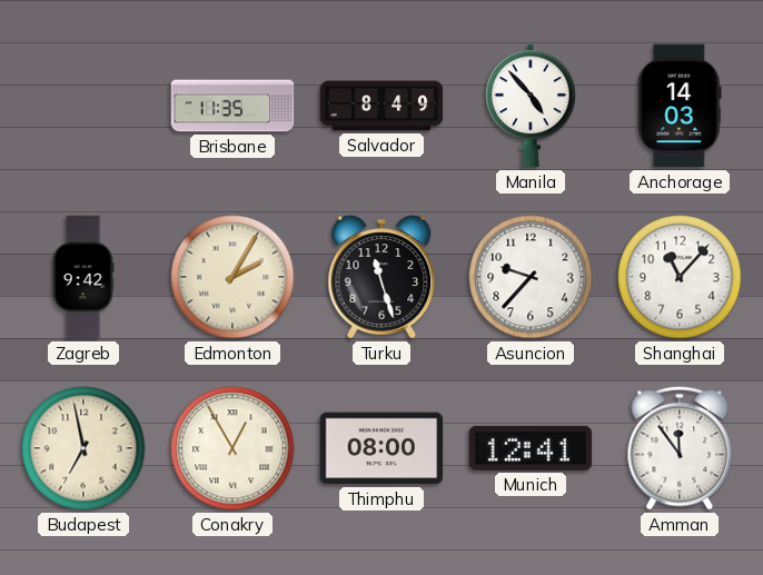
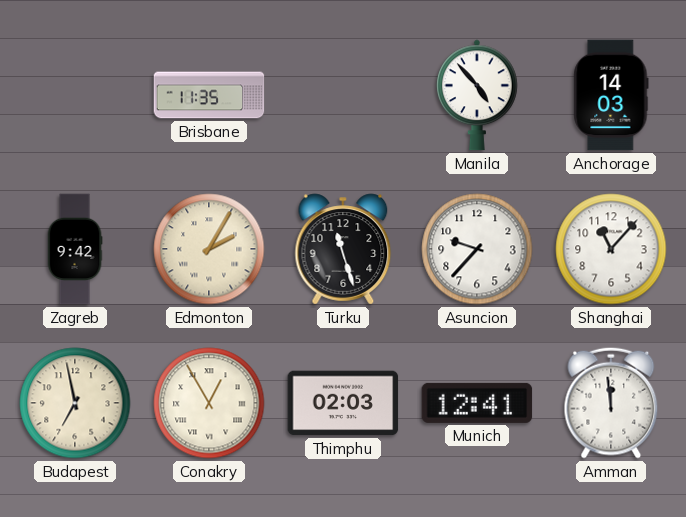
Salvador: 8:49 -> none (381, 106)
Thimphu: 08:00 -> 02:03 (343, 403)
Amman: 11:54 -> 11:59 (611, 403)
